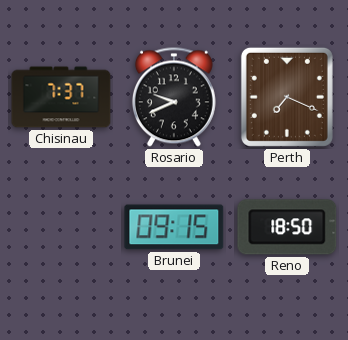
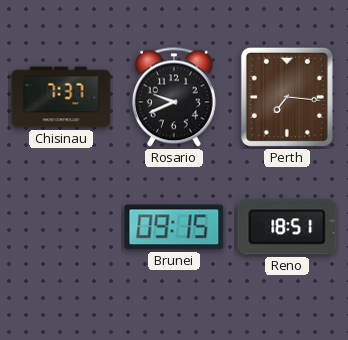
Perth: 7:19 -> 7:16 (287, 97)
Reno: 18:50 -> 18:51 (287, 227)
